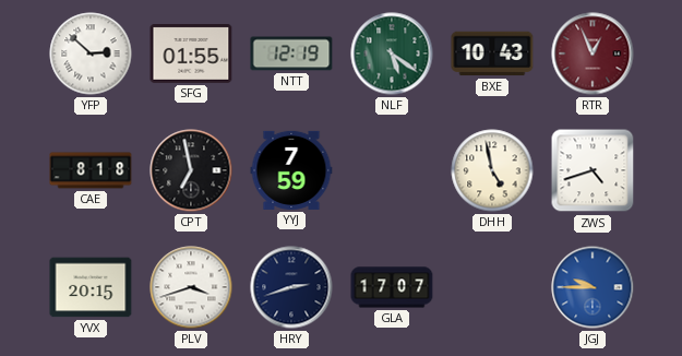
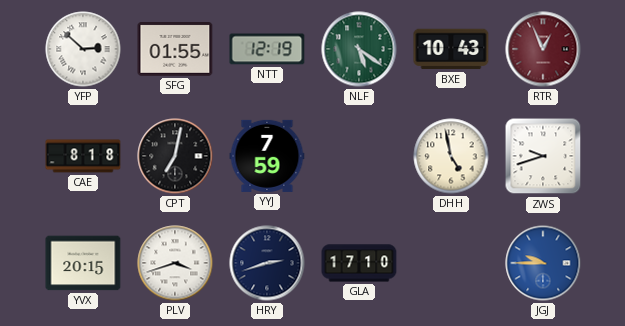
CPT: 6:58 -> 7:02 (175, 156)
ZWS: 4:42 -> 9:42 (543, 156)
GLA: 17:07 -> 17:10 (359, 263)
